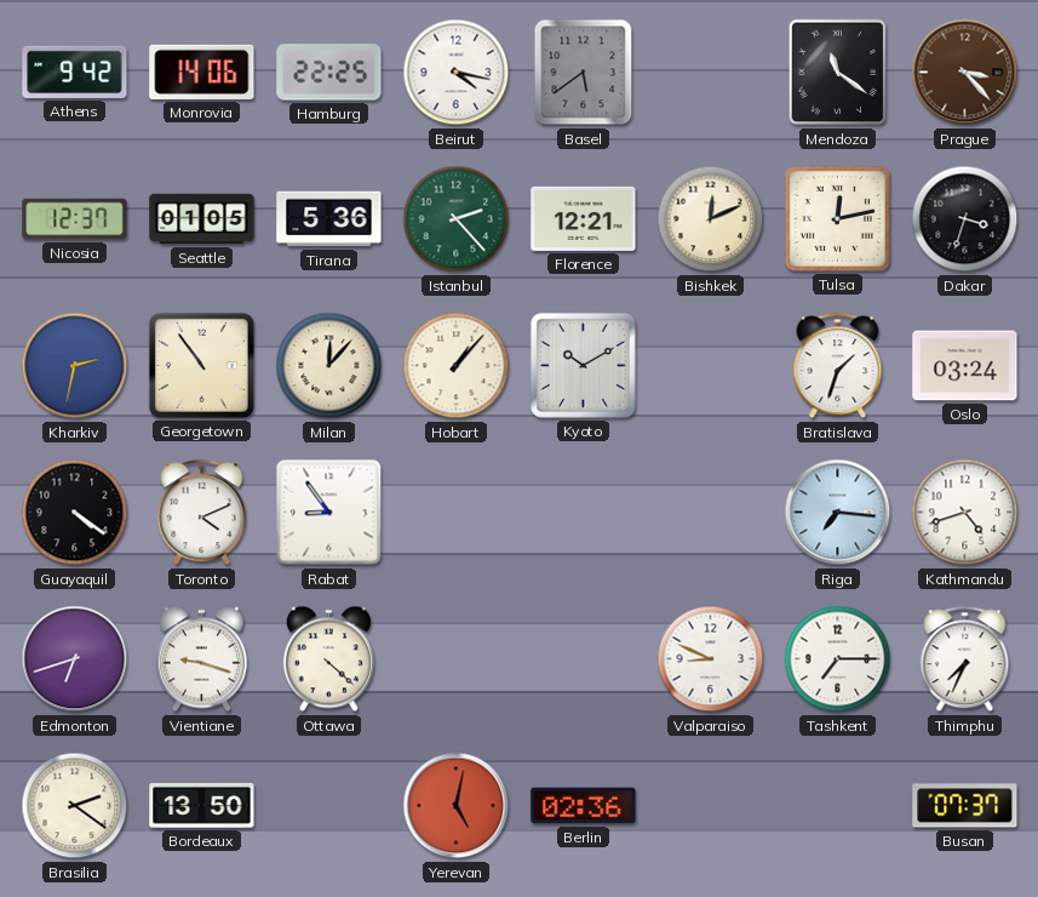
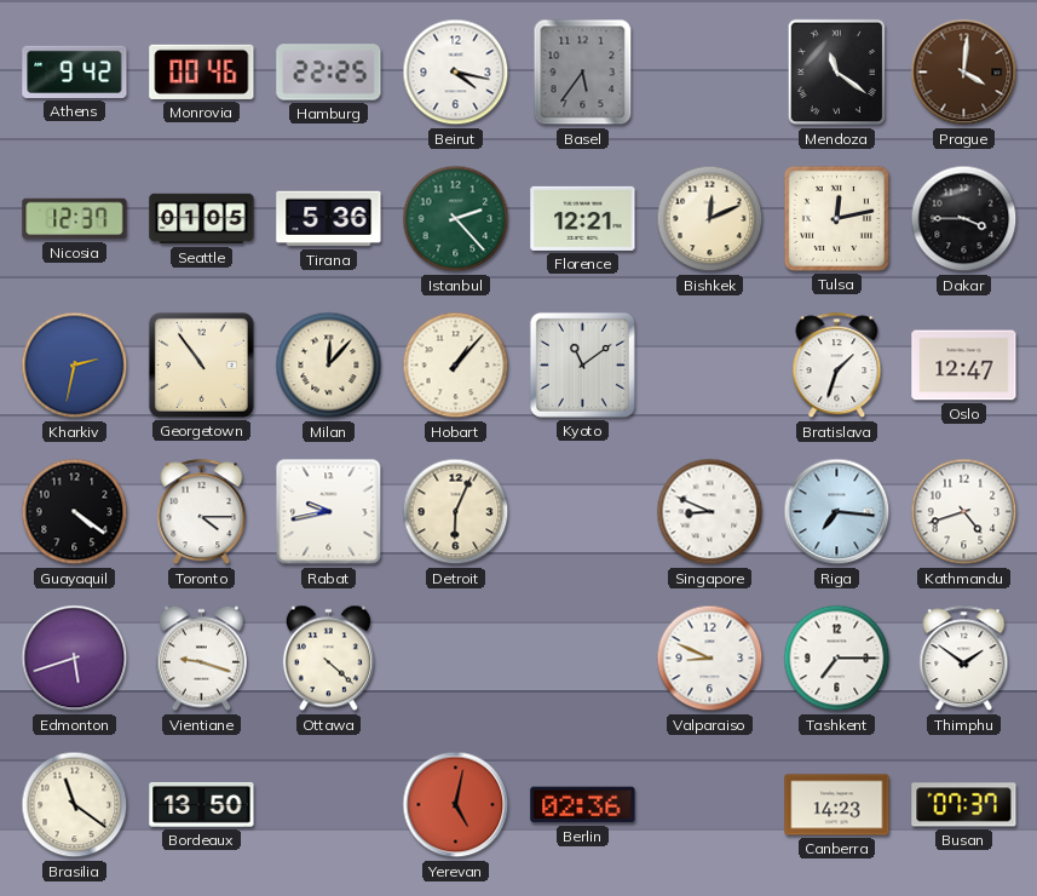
Monrovia: 14:06 -> 00:46 (202, 71)
Basel: 5:39 -> 5:36 (583, 73)
Prague: 3:23 -> 4:01 (964, 73)
Dakar: 3:33 -> 3:45 (964, 219)
Kyoto: 10:10 -> 11:09 (582, 364)
Oslo: 03:24 -> 12:47 (964, 366)
Toronto: 4:11 -> 4:15 (202, 512)
Rabat: 8:54 -> 9:43 (329, 512)
Detroit: none -> 6:04 (456, 512)
Singapore: none -> 8:49 (710, 512)
Edmonton: 6:42 -> 5:42 (75, 659)
Thimphu: 7:34 -> 1:51 (964, 659)
Brasilia: 2:21 -> 11:21 (75, 805)
Canberra: none -> 14:23 (837, 805)
